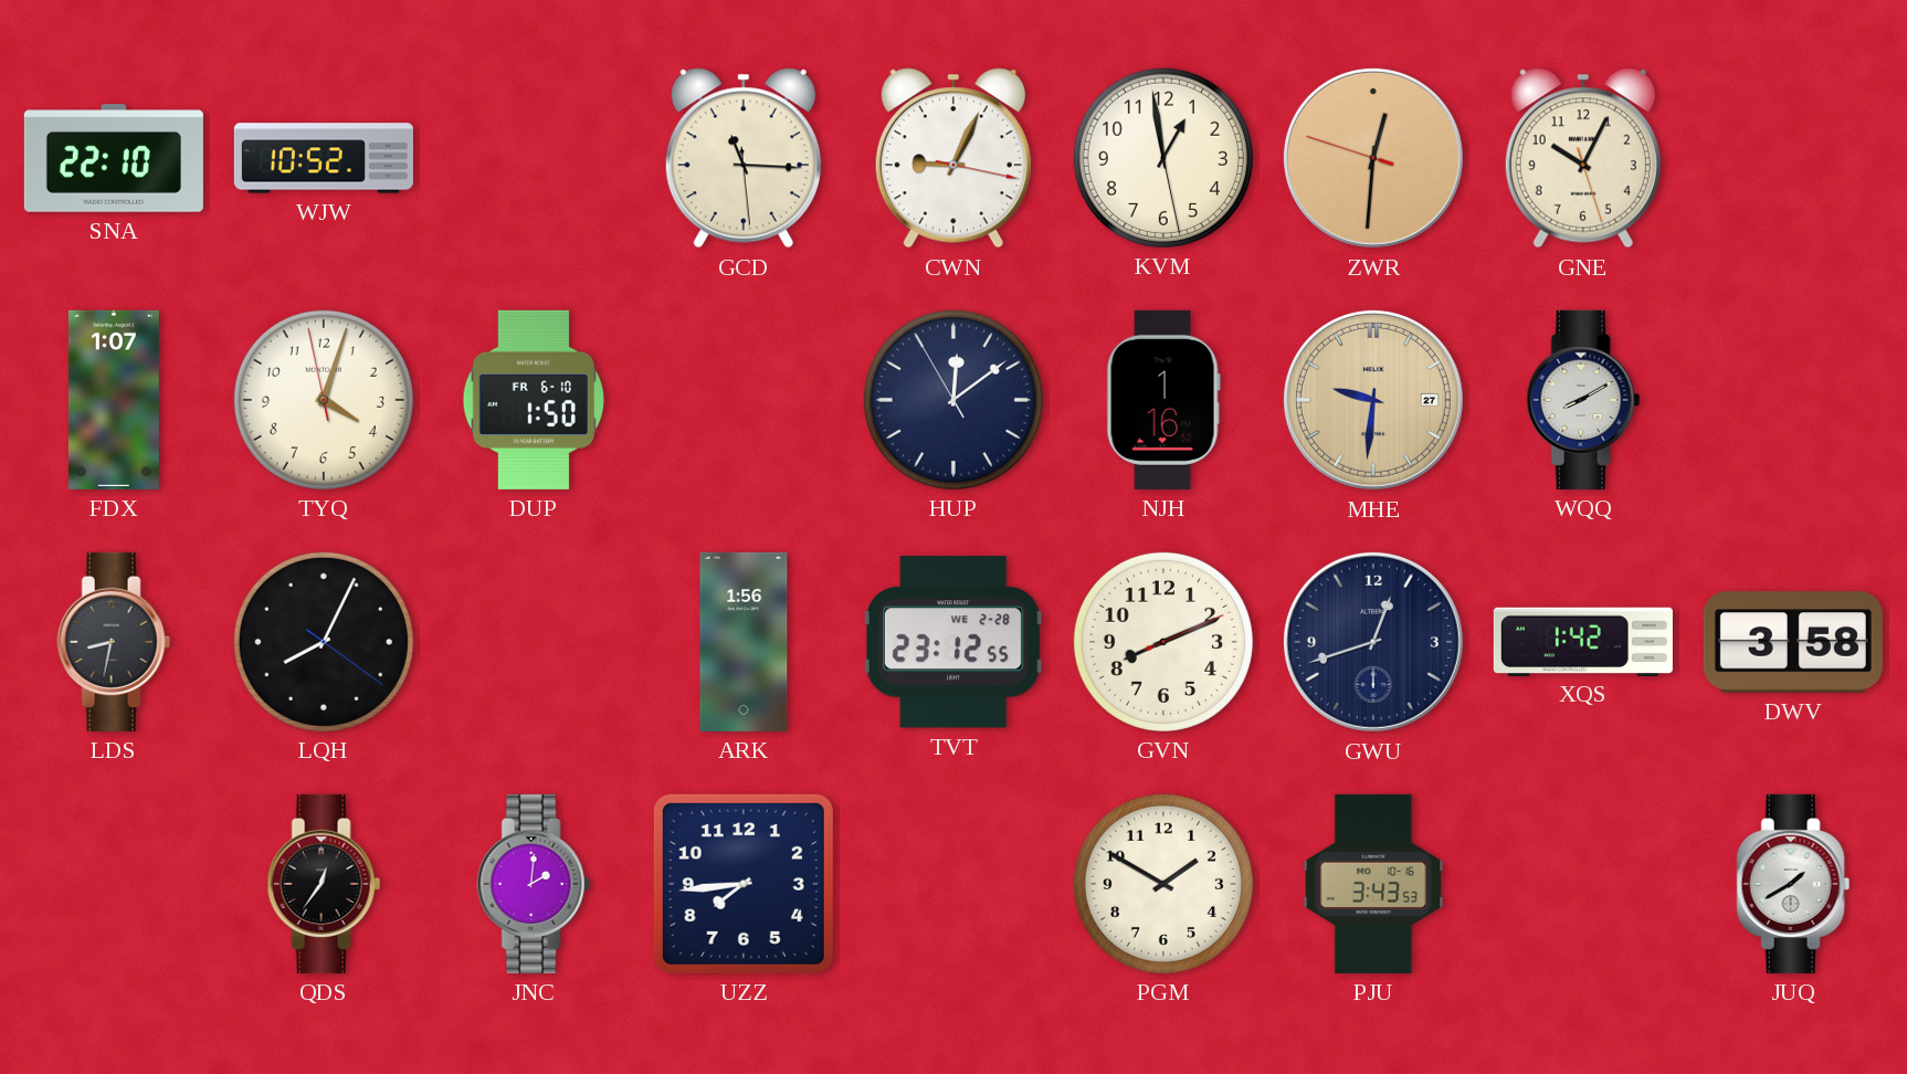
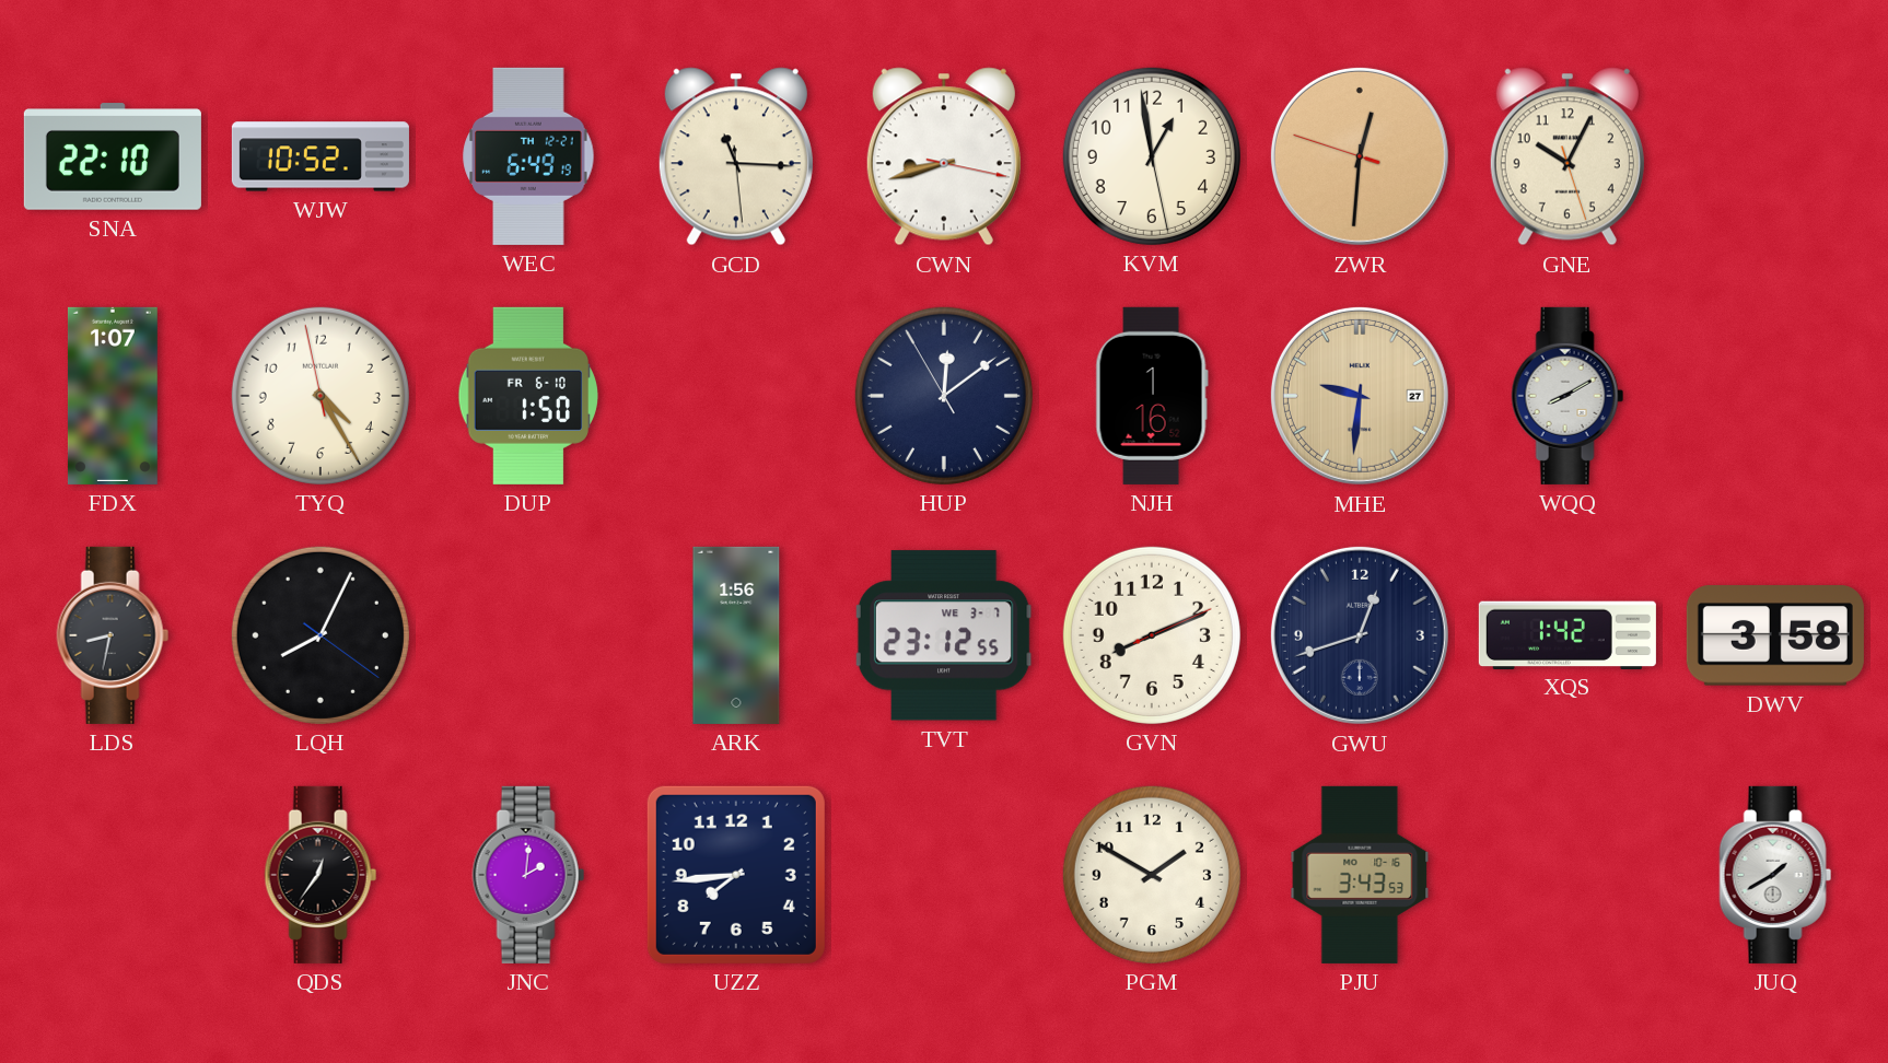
WEC: none -> 6:49 (528, 156)
CWN: 9:04 -> 8:42 (944, 156)
TYQ: 4:02 -> 4:24 (321, 396)
TVT date: WE 2-28 -> WE 3-7 (944, 635)
